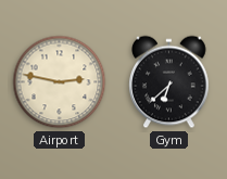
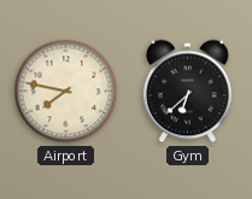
Airport: 2:47 -> 7:47 (66, 92)
